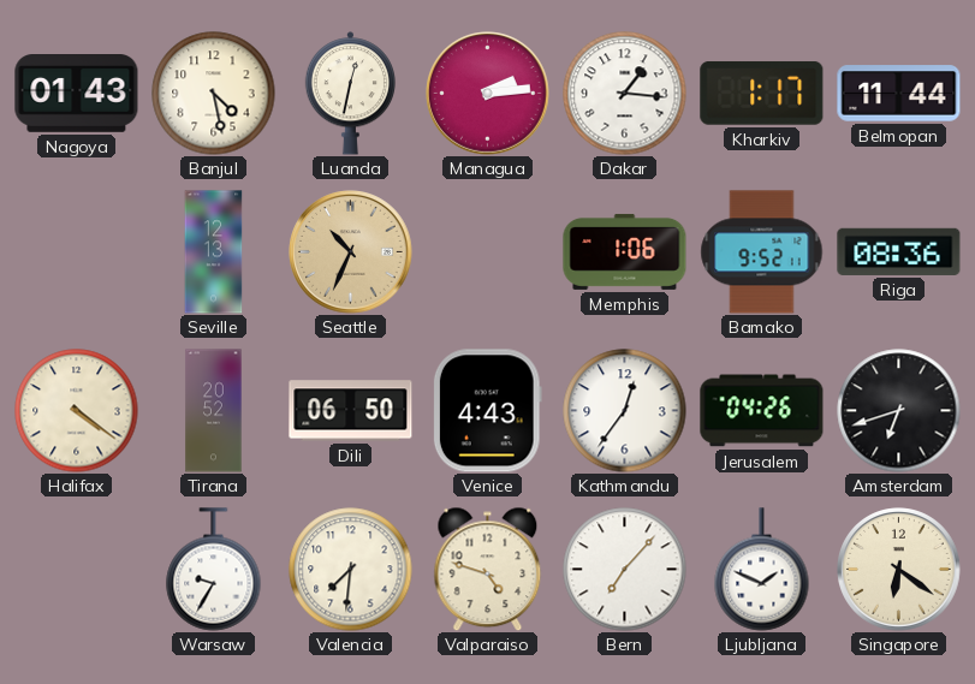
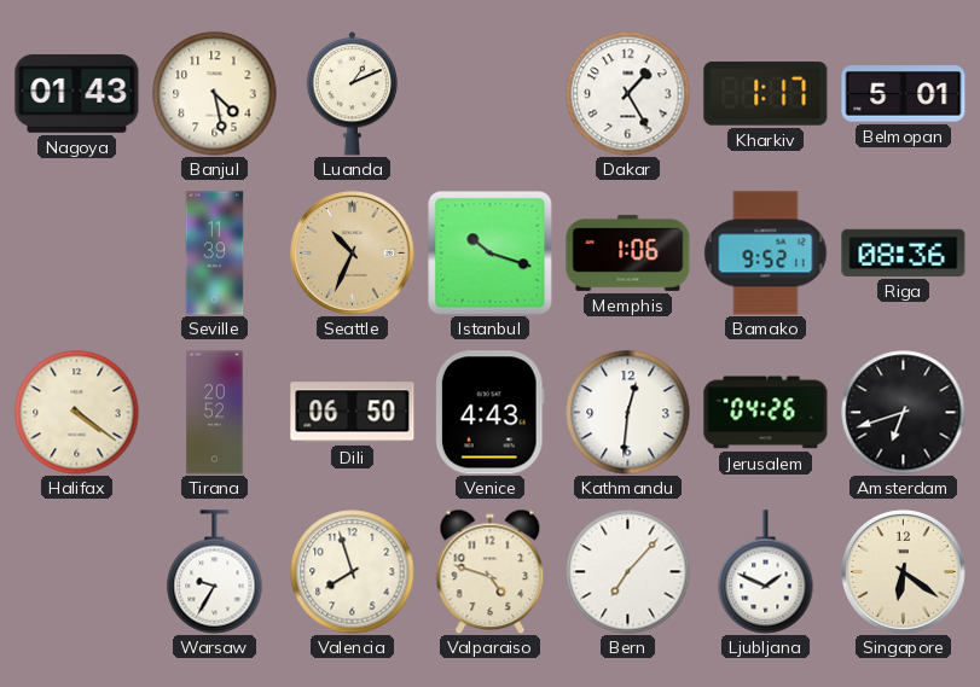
Luanda: 12:32 -> 1:11 (352, 94)
Managua: 2:14 -> none (488, 94)
Dakar: 1:16 -> 1:25 (628, 94)
Belmopan: 11:44 -> 5:01 (904, 94)
Seville: 12:13 -> 11:39 (215, 254)
Istanbul: none -> 10:18 (491, 254)
Kathmandu: 12:36 -> 12:31 (628, 413)
Valencia: 7:31 -> 7:57 (353, 572)
